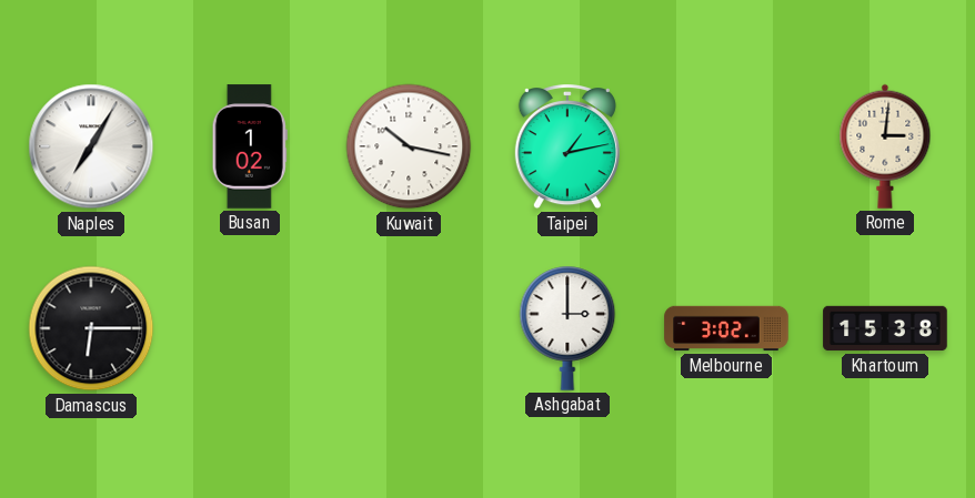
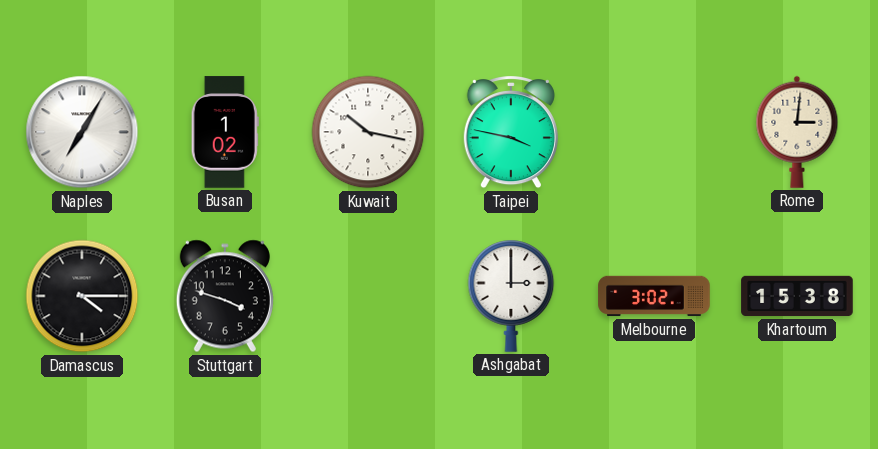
Taipei: 1:13 -> 3:47 (511, 133)
Damascus: 6:15 -> 4:15 (82, 296)
Stuttgart: none -> 3:48 (225, 296)
